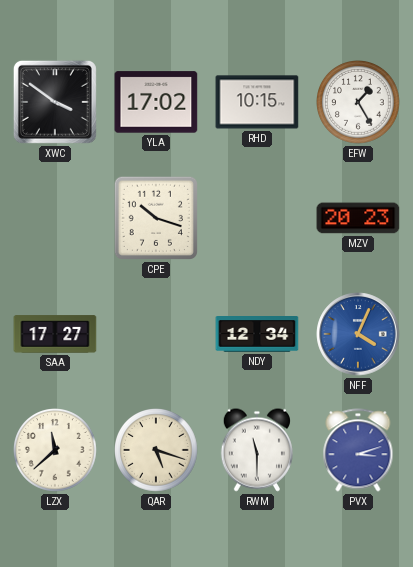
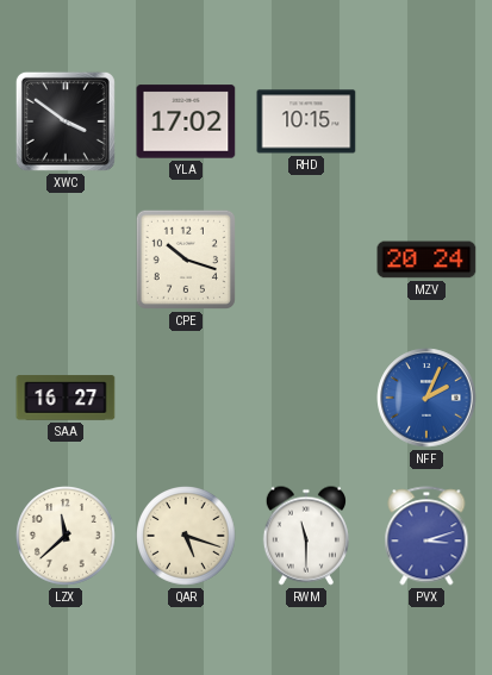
EFW: 1:25 -> none (359, 103)
MZV: 20:23 -> 20:24 (426, 260)
SAA: 17:27 -> 16:27 (66, 398)
NDY: 12:34 -> none (257, 335)
NFF: 4:04 -> 2:04 (426, 398)
